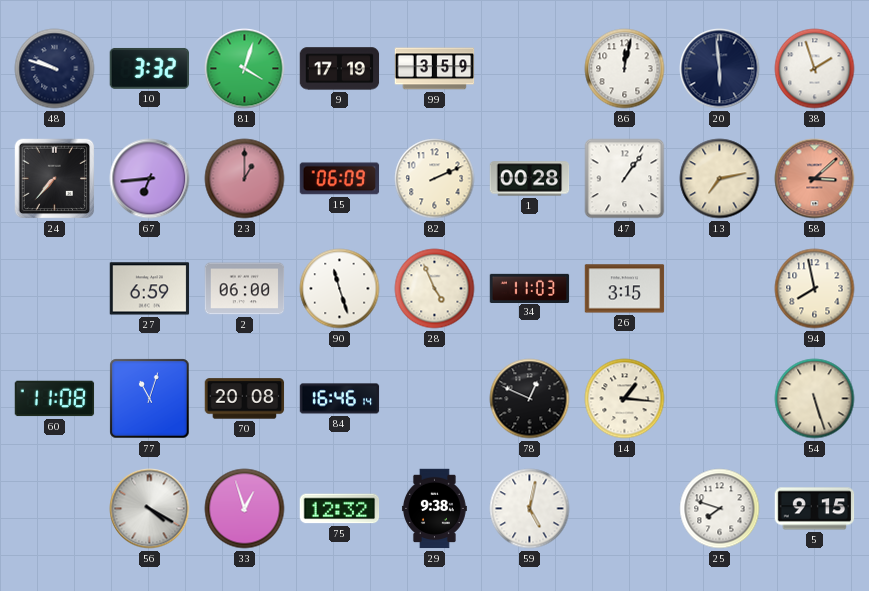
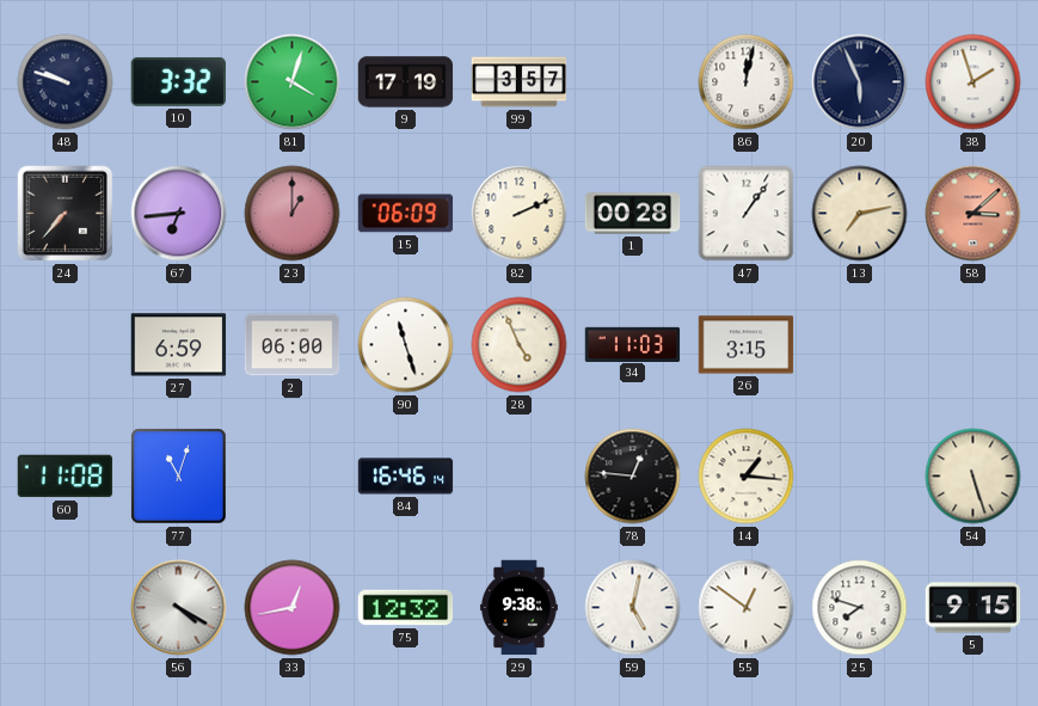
99: 3:59 -> 3:57 (520, 82)
20: 5:59 -> 5:56 (860, 82)
94: 7:58 -> none (815, 289)
70: 20:08 -> none (245, 399)
78: 12:49 -> 12:46 (633, 477)
33: 12:57 -> 12:43 (293, 608)
55: none -> 12:51 (747, 608)
